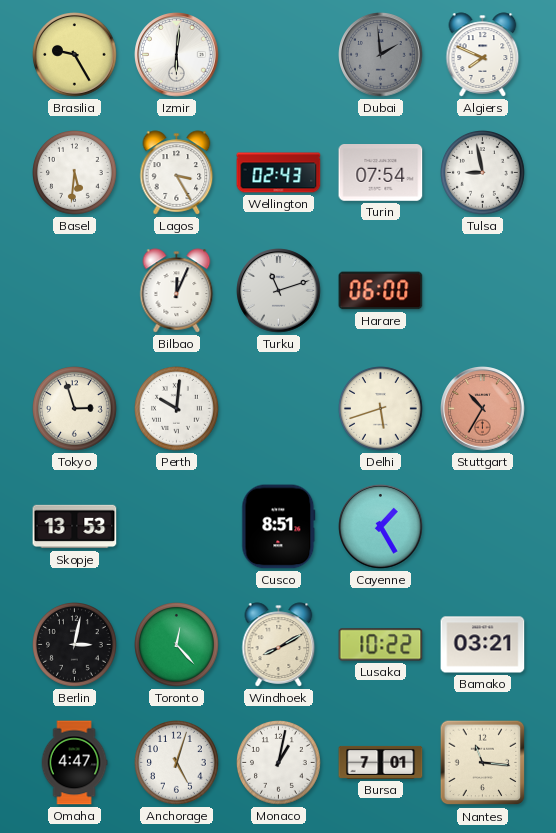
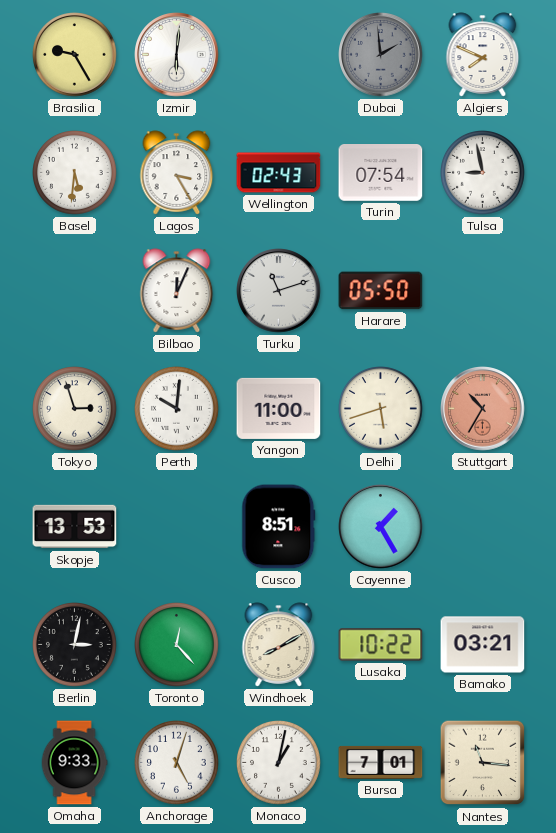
Harare: 06:00 -> 05:50 (381, 291)
Yangon: none -> 11:00 (279, 408)
Omaha: 4:47 -> 9:33 (74, 763)
